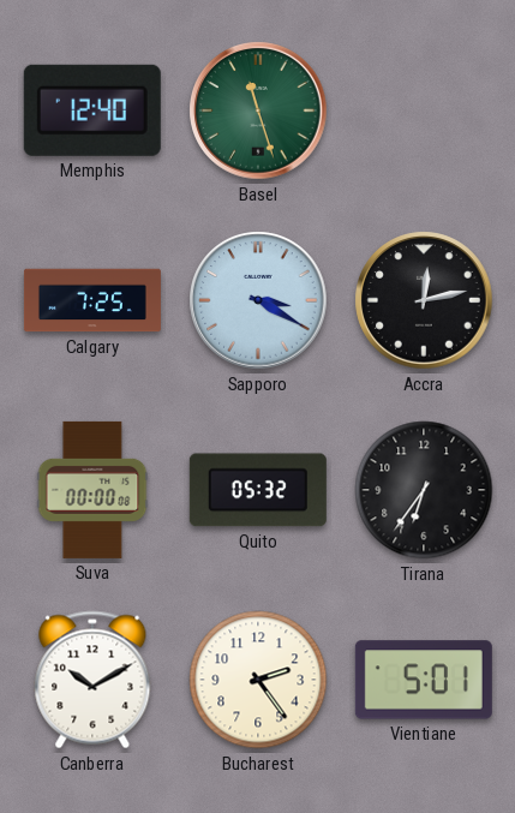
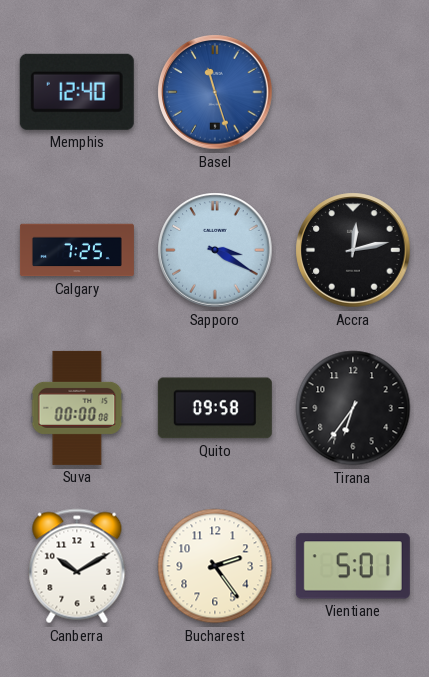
Basel dial: green -> blue (215, 92)
Quito: 05:32 -> 09:58 (215, 408)
